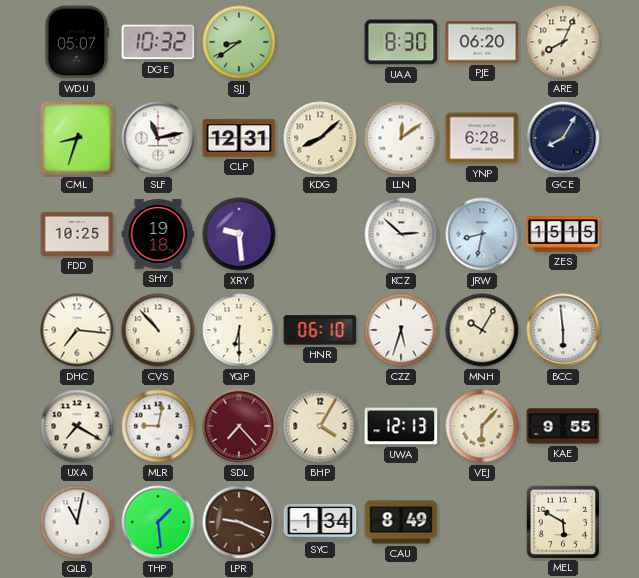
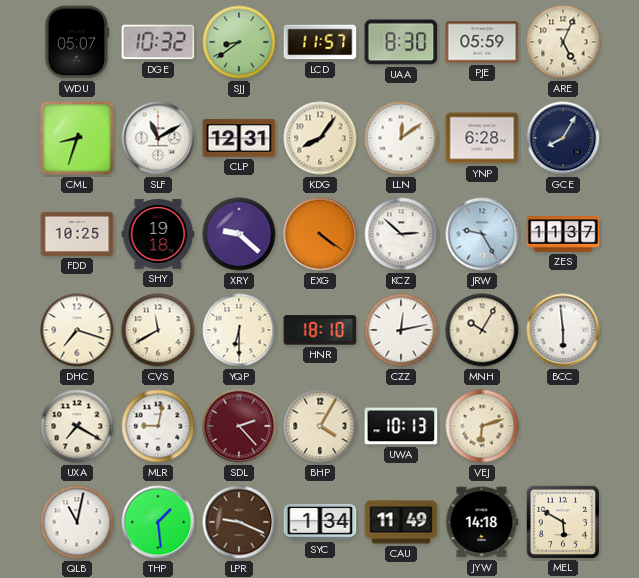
LCD: none -> 11:57 (320, 42)
PJE: 06:20 -> 05:59 (482, 42)
ARE: 8:04 -> 5:04 (563, 42)
SLF: 11:13 -> 11:10 (158, 138)
KDG: 8:08 -> 8:06 (320, 138)
XRY: 9:29 -> 9:22 (239, 234)
EXG: none -> 4:21 (320, 234)
JRW: 8:32 -> 9:25 (482, 234)
ZES: 15:15 -> 11:37 (563, 234)
DHC: 7:16 -> 7:18 (77, 330)
CVS: 10:53 -> 11:40 (158, 330)
HNR: 06:10 -> 18:10 (320, 330)
CZZ: 5:33 -> 12:13 (401, 330)
SDL: 7:23 -> 2:23 (239, 426)
UWA: 12:13 -> 10:13 (401, 426)
VEJ: 6:07 -> 6:12 (482, 426)
KAE: 9:55 -> none (563, 426)
CAU: 8:49 -> 11:49 (401, 522)
JYW: none -> 14:18 (482, 522)
